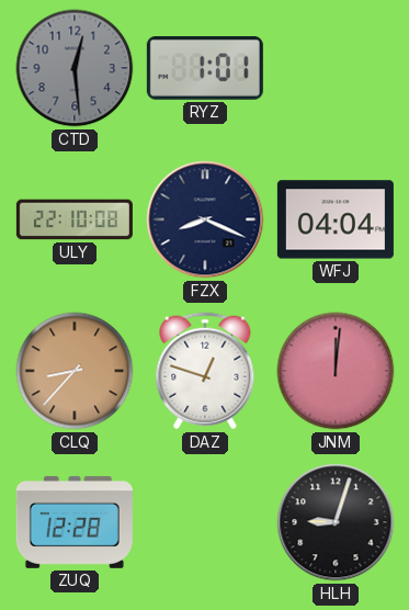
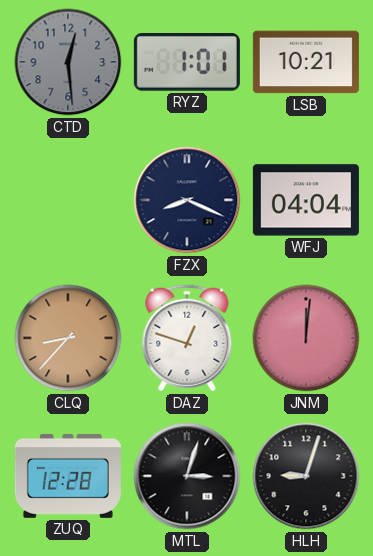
LSB: none -> 10:21 (306, 62)
ULY: 22:10 -> none (75, 219)
MTL: none -> 3:03 (187, 476)
